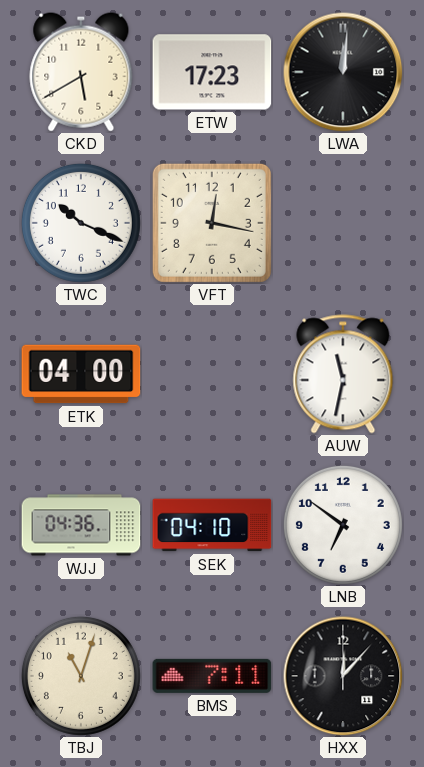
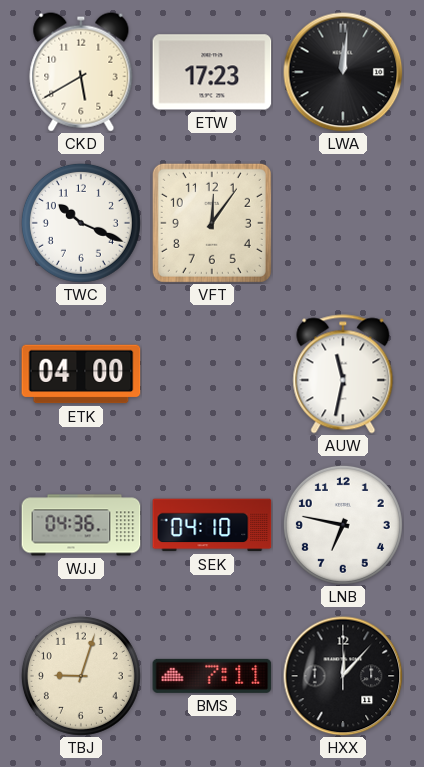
VFT: 12:17 -> 12:06 (212, 223)
LNB: 6:51 -> 6:47 (343, 525)
TBJ: 11:03 -> 9:03 (81, 676)
